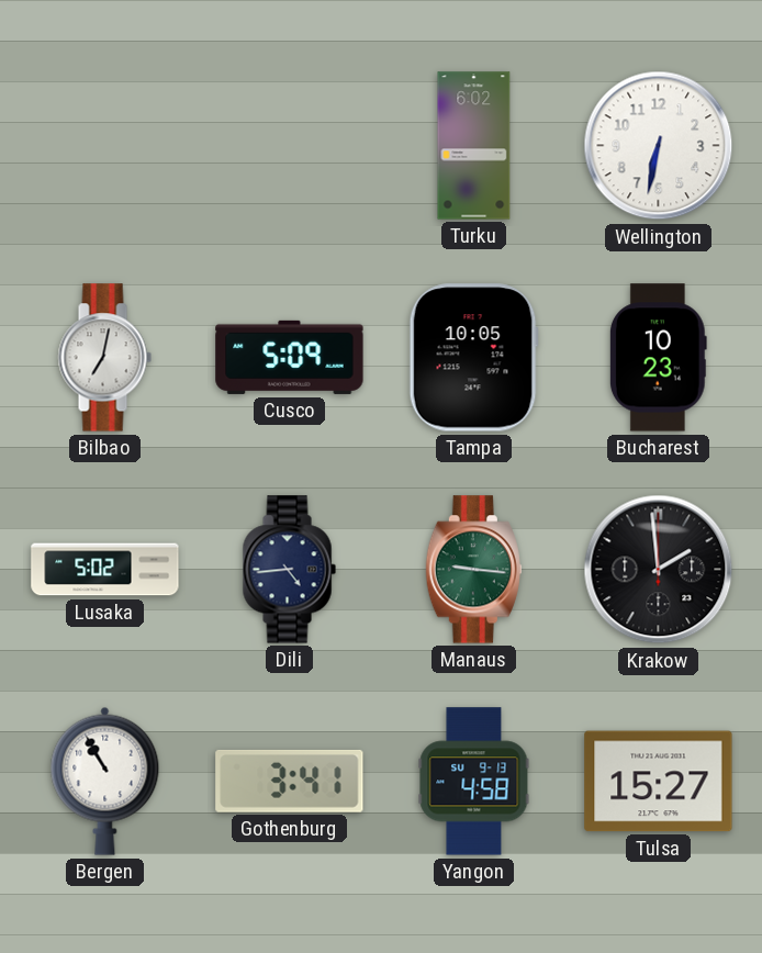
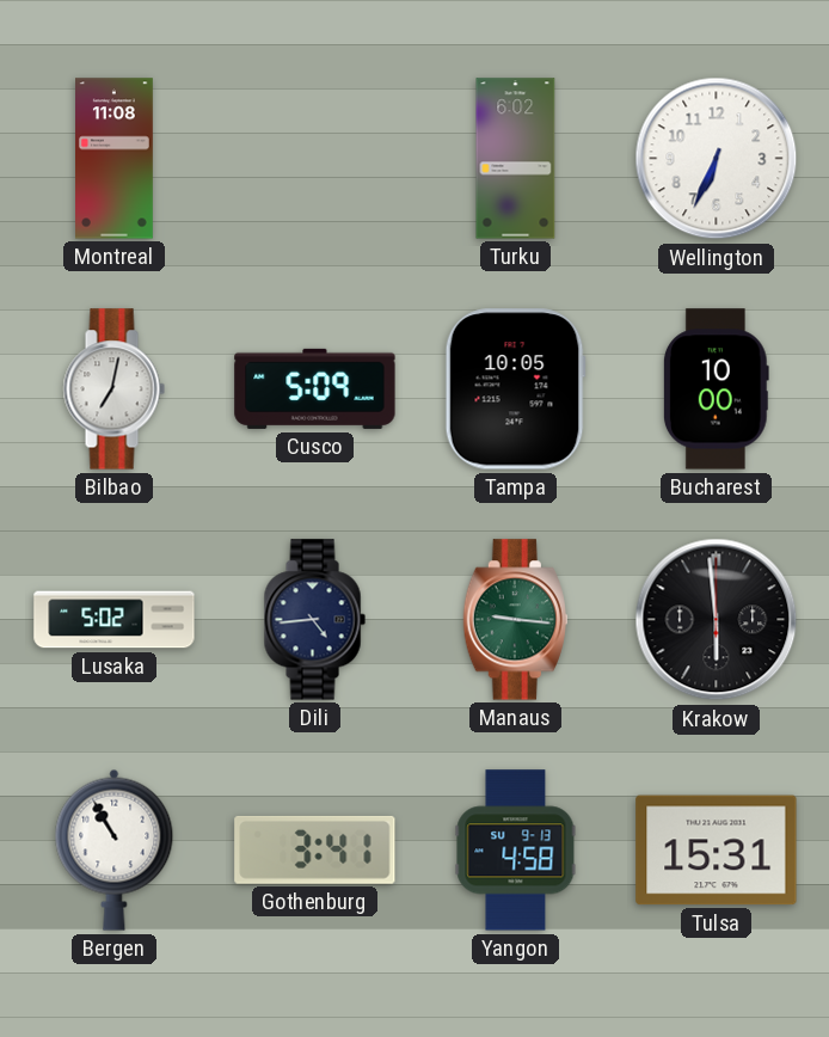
Montreal: none -> 11:08 (115, 159)
Wellington: 6:32 -> 6:34 (717, 159)
Bucharest: 10:23 -> 10:00 (716, 389)
Krakow: 1:59 -> 5:59 (717, 620)
Tulsa: 15:27 -> 15:31 (717, 851)
